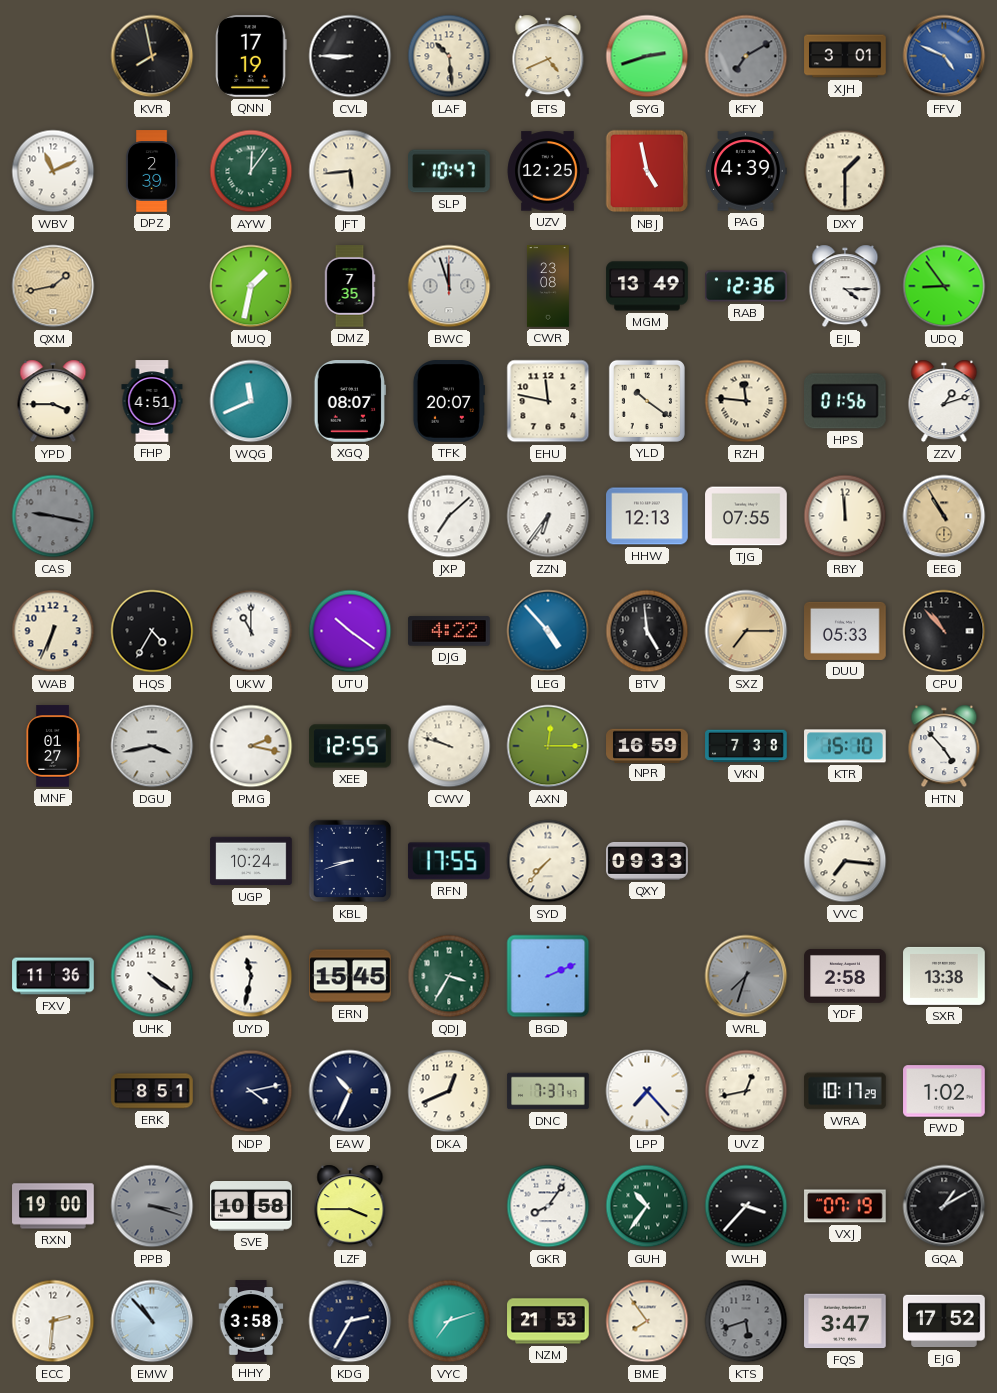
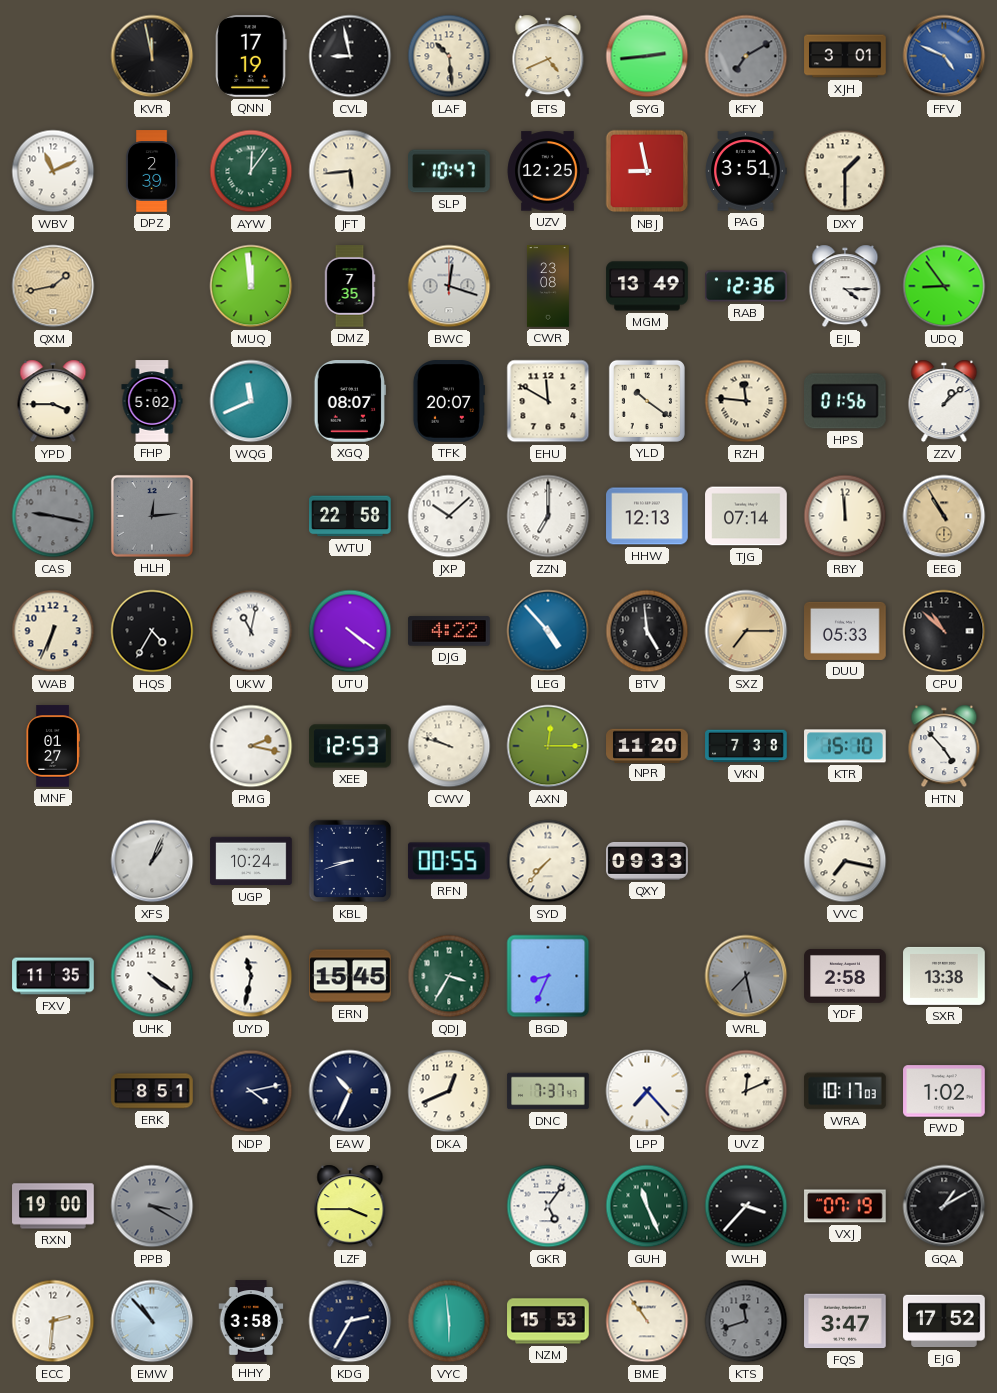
KVR: 7:58 -> 11:58 (152, 56)
CVL: 8:45 -> 8:58 (350, 56)
SYG: 2:42 -> 2:44 (647, 56)
NBJ: 4:58 -> 8:58 (647, 171)
PAG: 4:39 -> 3:51 (746, 171)
MUQ: 1:32 -> 11:59 (251, 286)
BWC: 11:57 -> 12:18 (449, 286)
FHP: 4:51 -> 5:02 (152, 401)
EHU: 11:47 -> 11:50 (548, 401)
ZZV: 1:12 -> 1:08 (944, 401)
HLH: none -> 12:14 (152, 516)
WTU: none -> 22:58 (350, 516)
JXP: 7:08 -> 10:08 (449, 516)
ZZN: 6:36 -> 7:00 (548, 516)
TJG: 07:55 -> 07:14 (746, 516)
UKW: 11:00 -> 11:02 (251, 631)
UTU: 10:21 -> 4:21 (350, 631)
CPU: 10:53 -> 10:52 (944, 631)
DGU: 3:43 -> none (152, 746)
XEE: 12:55 -> 12:53 (350, 746)
NPR: 16:59 -> 11:20 (647, 745)
XFS: none -> 1:04 (152, 861)
RFN: 17:55 -> 00:55 (449, 861)
VVC: 7:16 -> 7:17 (845, 861)
FXV: 11:36 -> 11:35 (53, 976)
BGD: 2:11 -> 8:34 (548, 976)
WRL: 7:33 -> 7:28 (746, 976)
UVZ: 12:43 -> 12:11 (746, 1091)
WRA: 10:17:29 -> 10:17:03 (846, 1091)
PPB: 3:18 -> 3:20 (152, 1206)
SVE: 10:58 -> none (251, 1207)
GKR: 8:06 -> 5:06 (548, 1206)
GUH: 10:36 -> 11:26 (647, 1206)
VYC: 7:12 -> 5:59 (449, 1321)
NZM: 21:53 -> 15:53 (548, 1321)
BME: 7:54 -> 10:54 (647, 1321)
KTS: 5:42 -> 11:42 (746, 1321)
